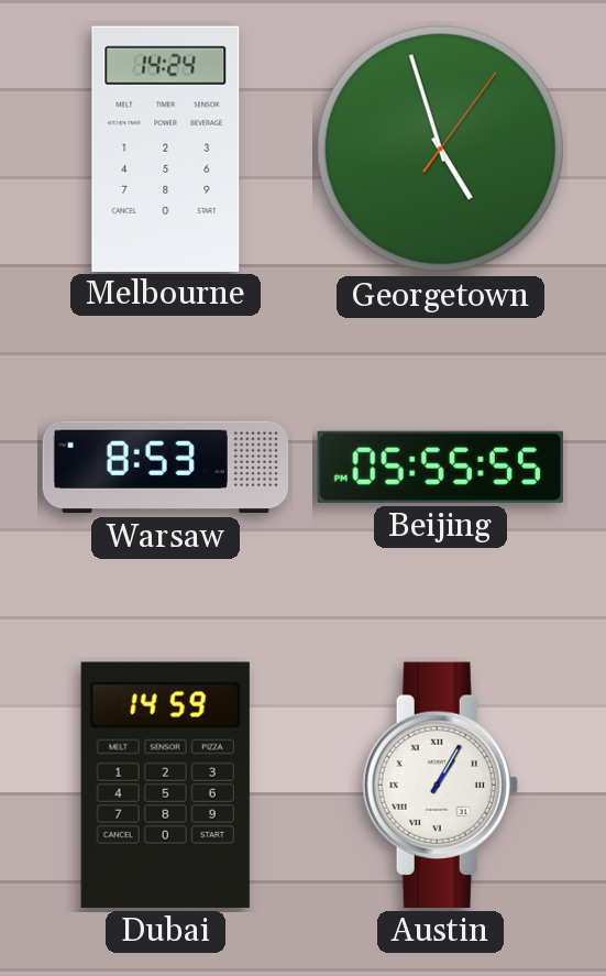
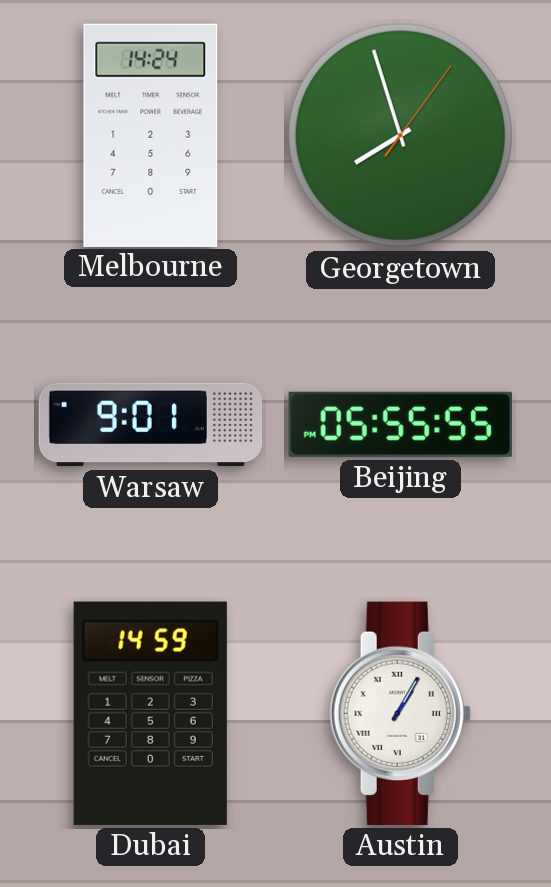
Georgetown: 4:57 -> 7:57 (400, 135)
Warsaw: 8:53 -> 9:01 (151, 425)
